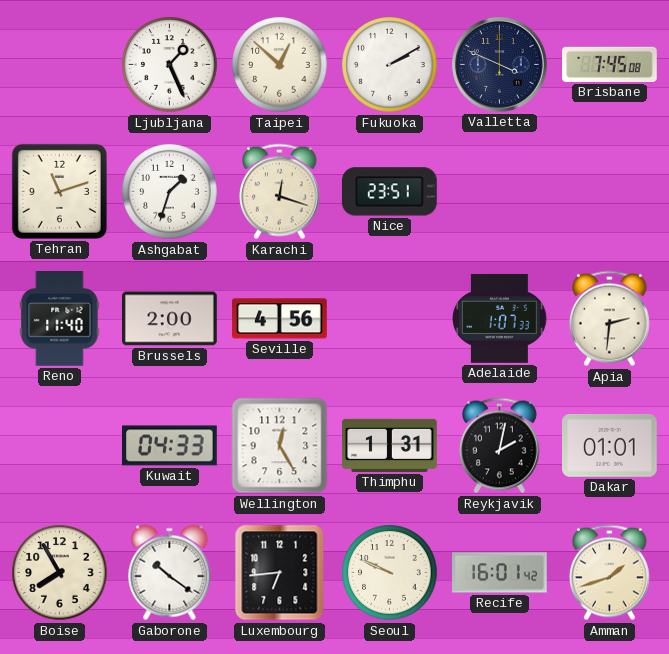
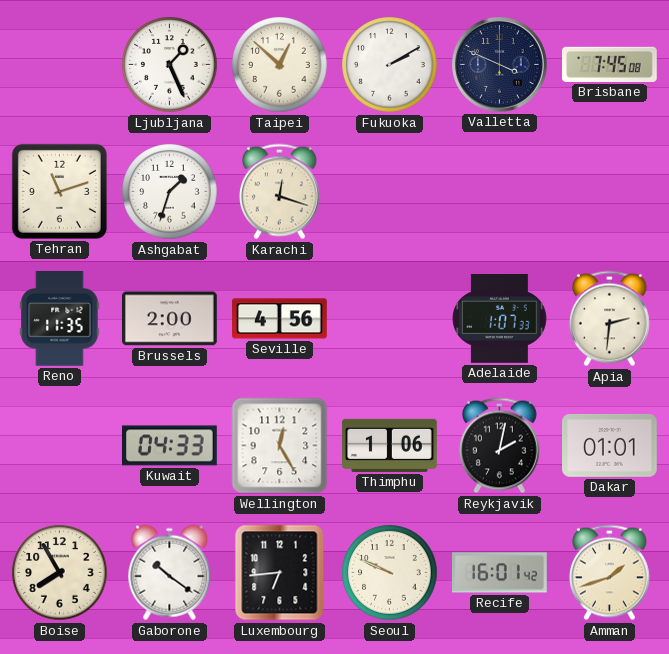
Nice: 23:51 -> none (389, 192)
Reno: 11:40 -> 11:35 (60, 319)
Thimphu: 1:31 -> 1:06 (390, 445)
